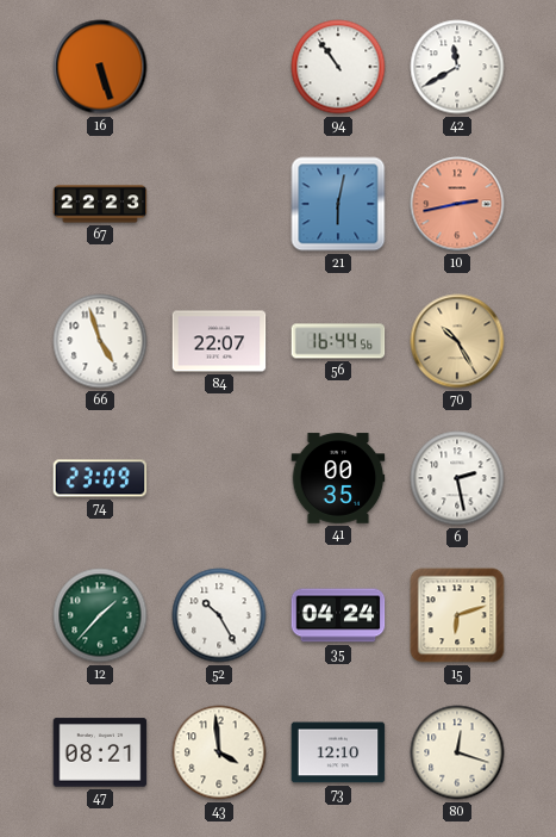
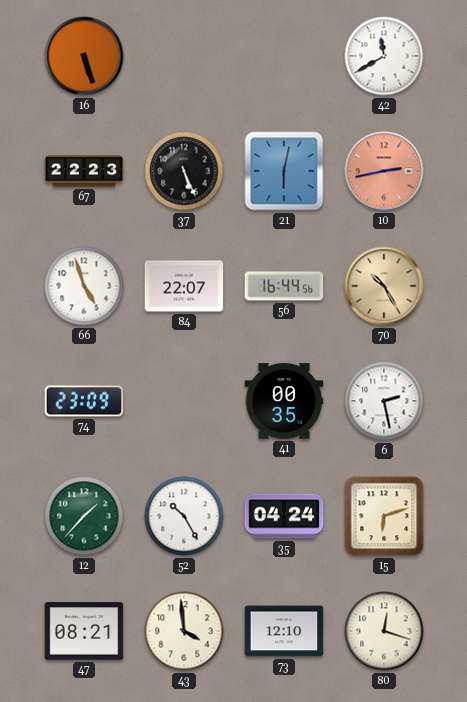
94: 10:54 -> none (338, 67)
37: none -> 5:26 (184, 171)
